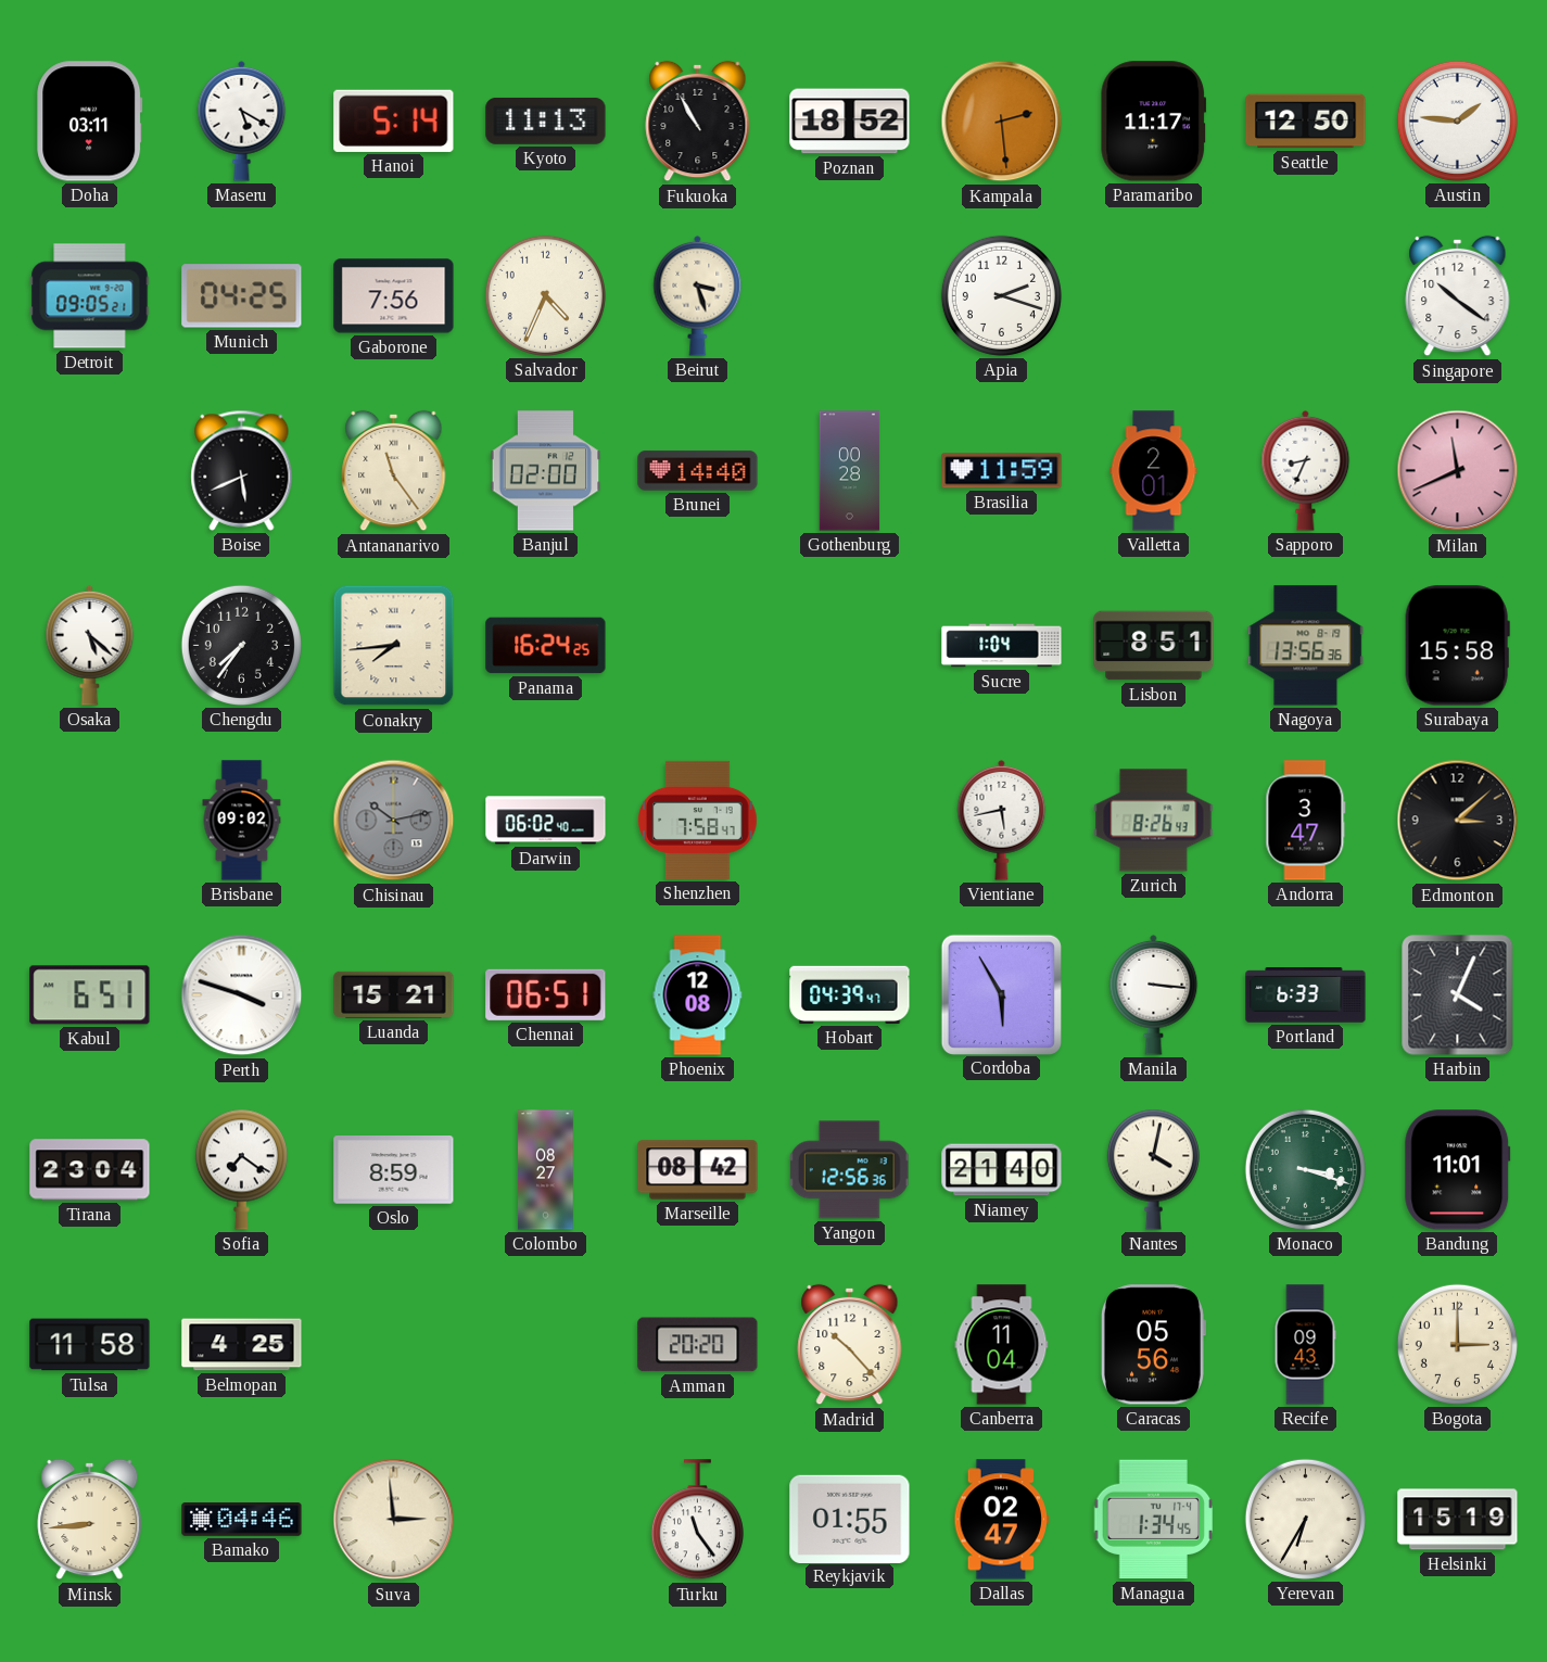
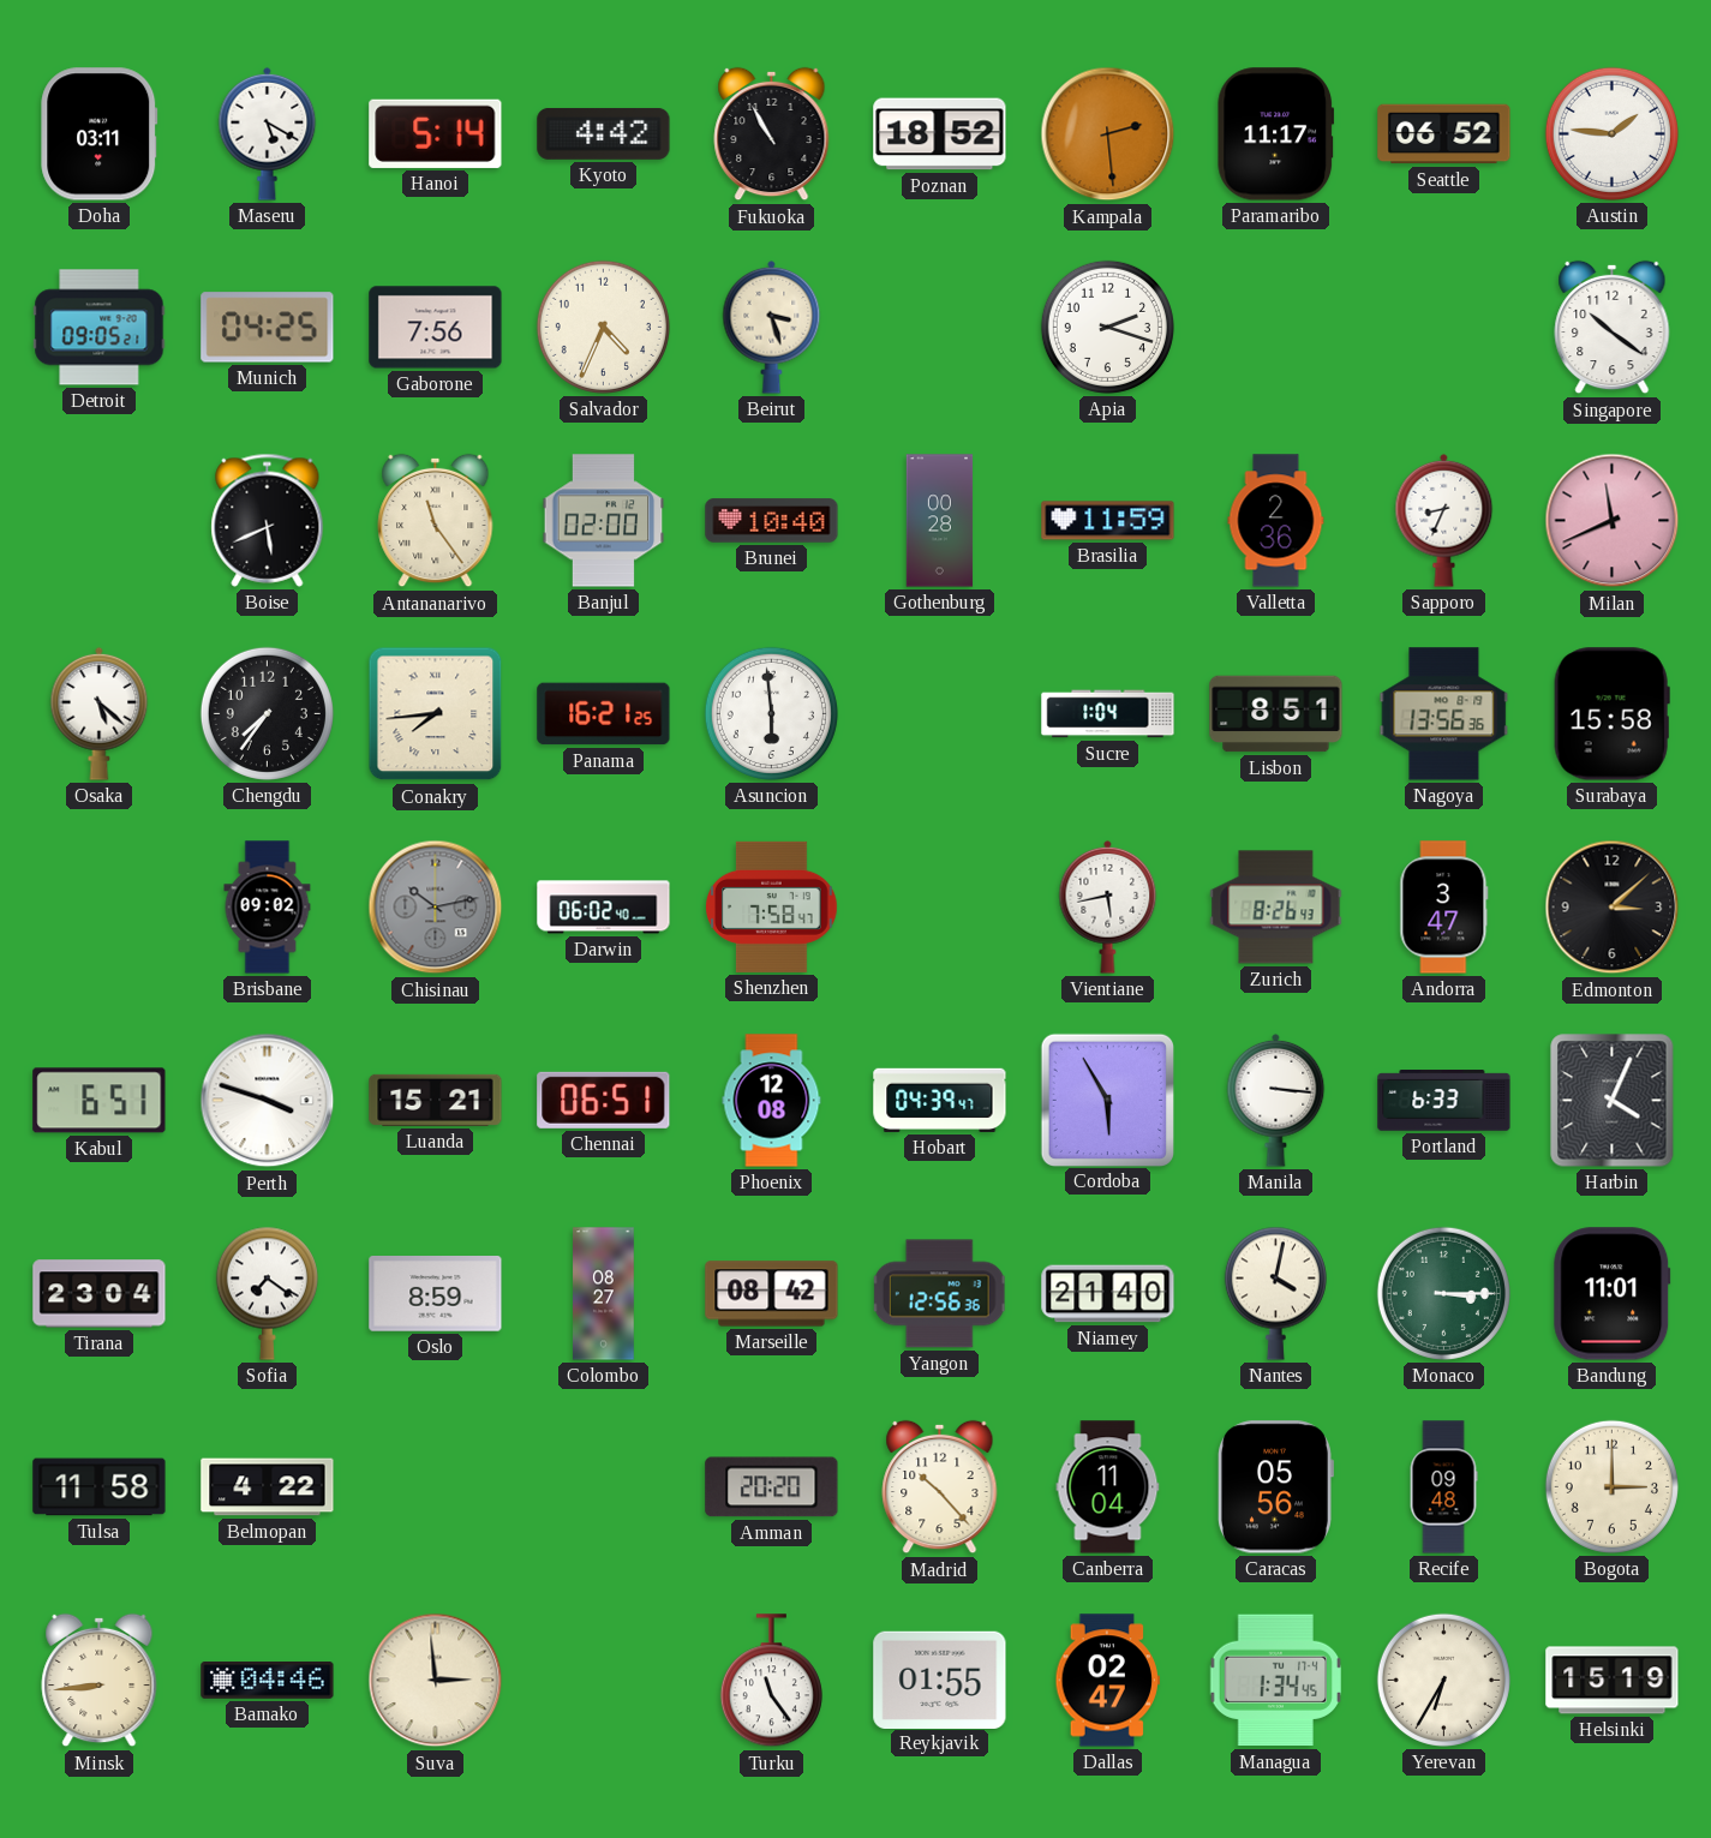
Kyoto: 11:13 -> 4:42 (604, 133)
Seattle: 12:50 -> 06:52 (1444, 134)
Brunei: 14:40 -> 10:40 (772, 521)
Valletta: 2:01 -> 2:36 (1276, 521)
Panama: 16:24 -> 16:21 (604, 714)
Asuncion: none -> 5:59 (771, 713)
Monaco: 3:18 -> 3:15 (1443, 1293)
Belmopan: 4:25 -> 4:22 (268, 1487)
Recife: 09:43 -> 09:48 (1443, 1487)
